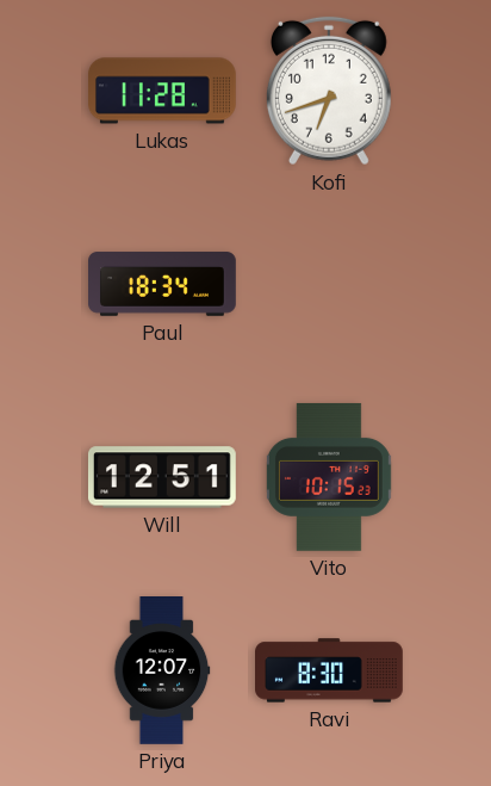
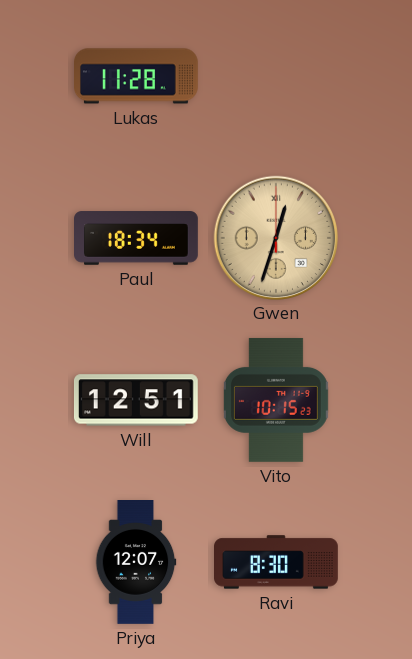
Kofi: 6:42 -> none (329, 91)
Gwen: none -> 12:33 (275, 237)
